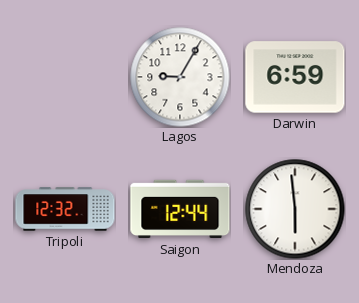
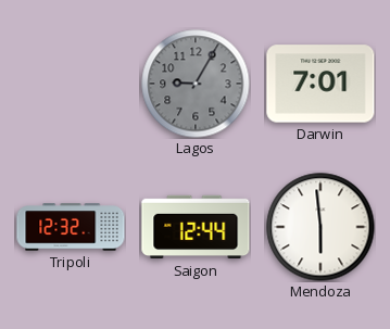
Lagos dial: white -> grey (196, 84)
Darwin: 6:59 -> 7:01 (320, 84)
